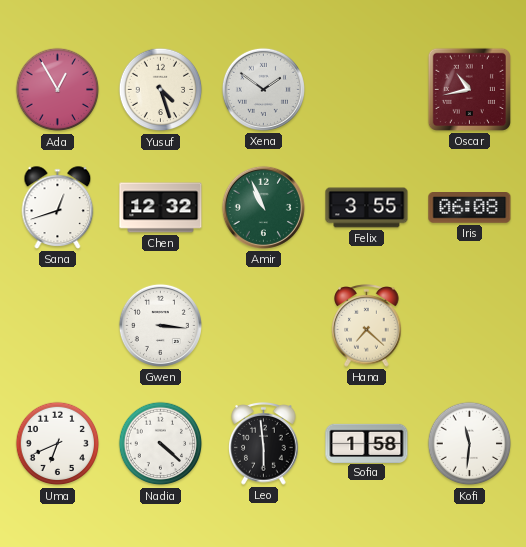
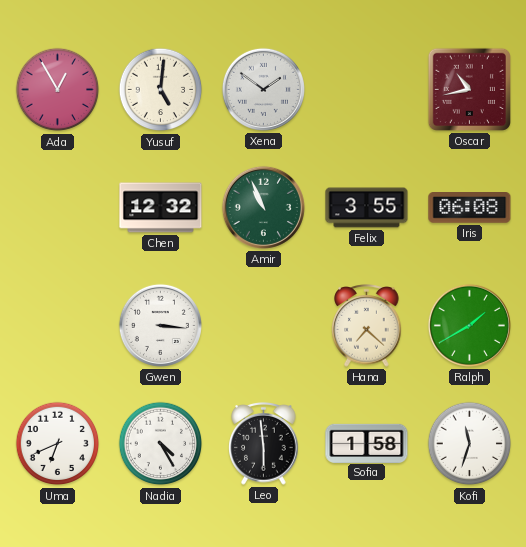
Yusuf: 4:27 -> 5:01 (161, 90)
Sana: 12:42 -> none (58, 208)
Ralph: none -> 1:40 (469, 325)
Nadia: 4:22 -> 4:25 (161, 444)
Kofi: 11:31 -> 11:33 (470, 444)
